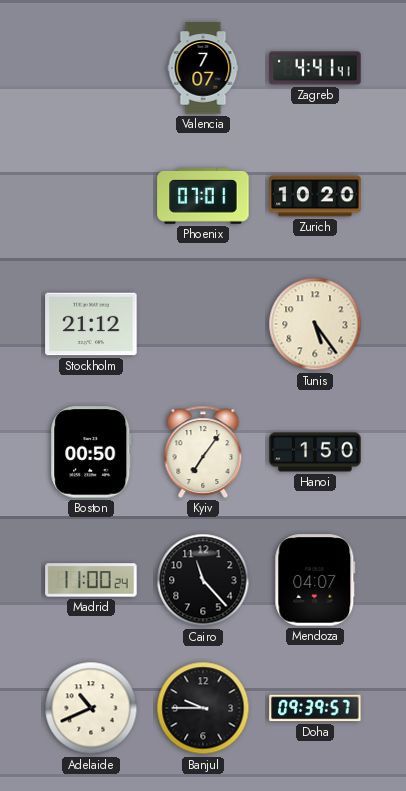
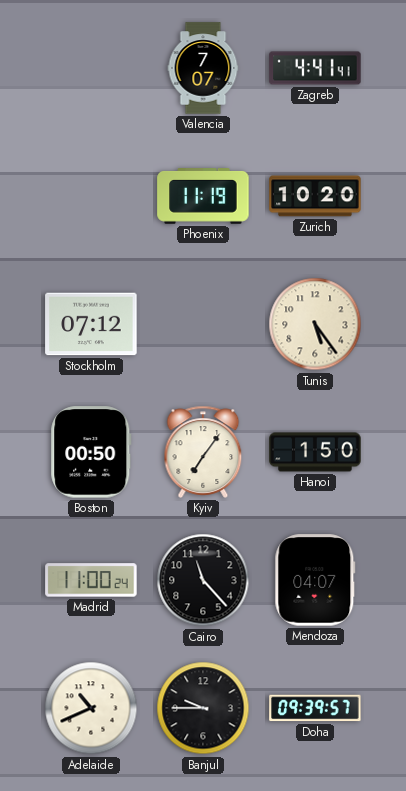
Phoenix: 07:01 -> 11:19 (203, 197)
Stockholm: 21:12 -> 07:12 (91, 324)
